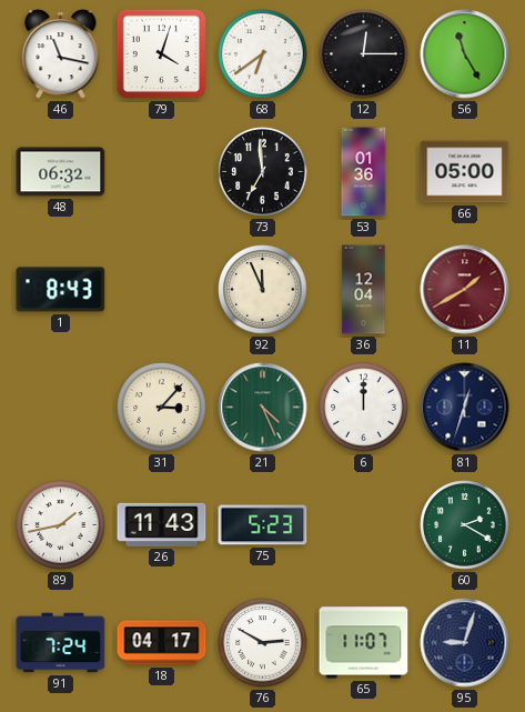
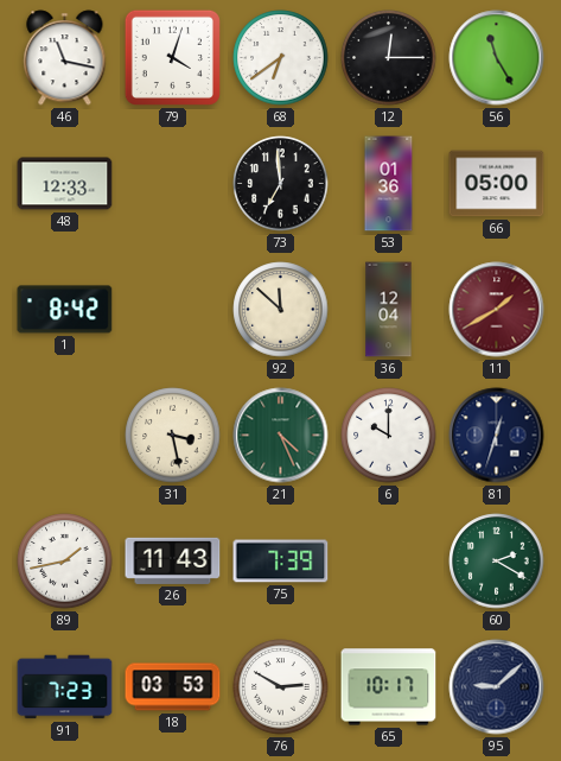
48: 06:32 -> 12:33 (65, 184)
1: 8:43 -> 8:42 (65, 310)
92: 11:56 -> 11:52 (281, 310)
31: 3:07 -> 3:28 (173, 436)
6: 12:00 -> 10:00 (389, 436)
75: 5:23 -> 7:39 (281, 562)
91: 7:24 -> 7:23 (65, 687)
18: 04:17 -> 03:53 (173, 687)
65: 11:07 -> 10:17 (389, 687)
95: 9:03 -> 9:08 (497, 687)
